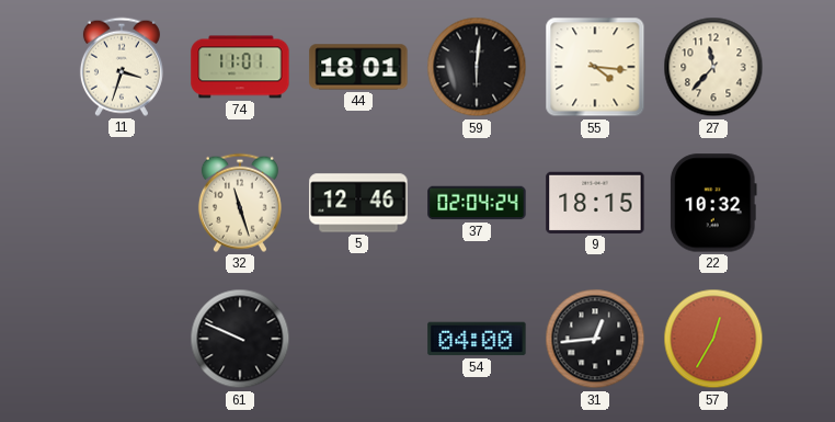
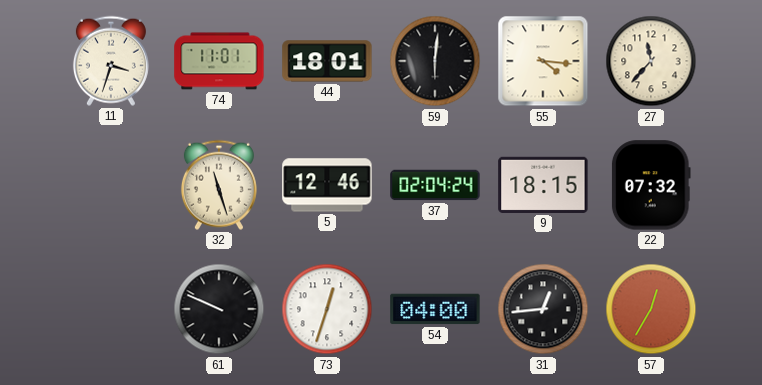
22: 10:32 -> 07:32 (651, 185)
73: none -> 12:33 (327, 309)
